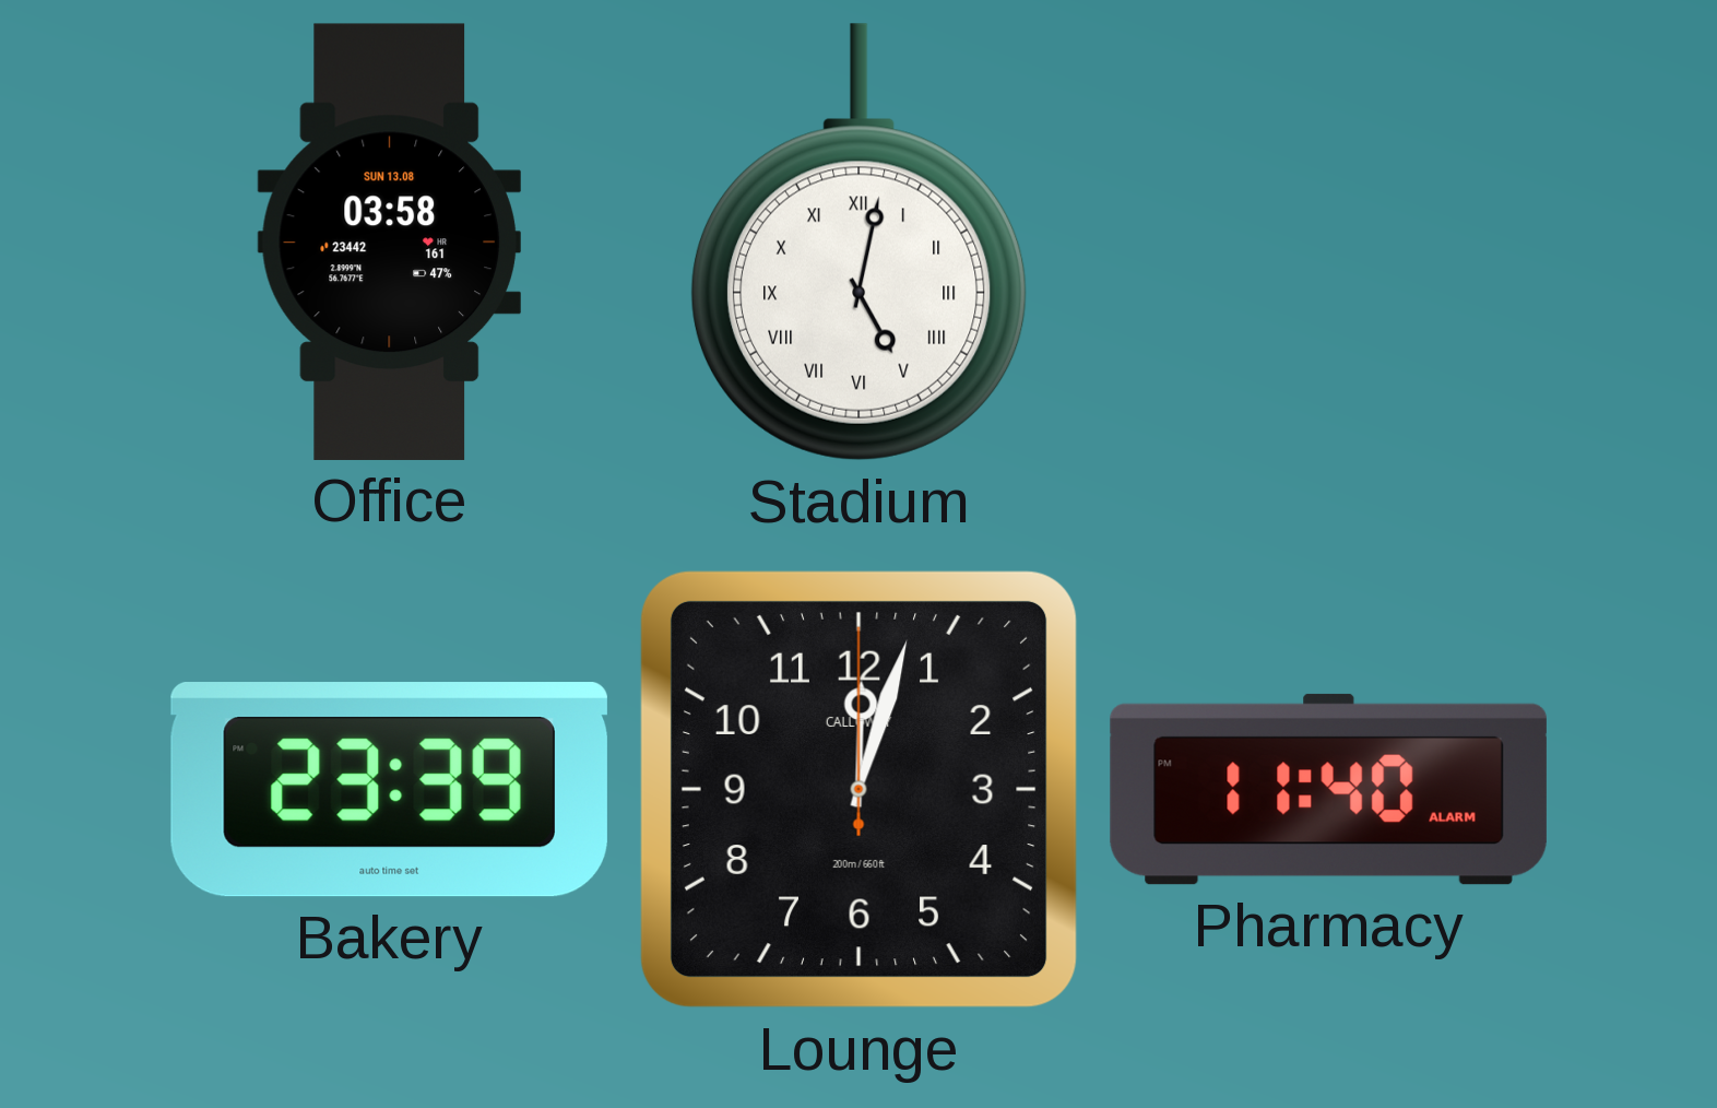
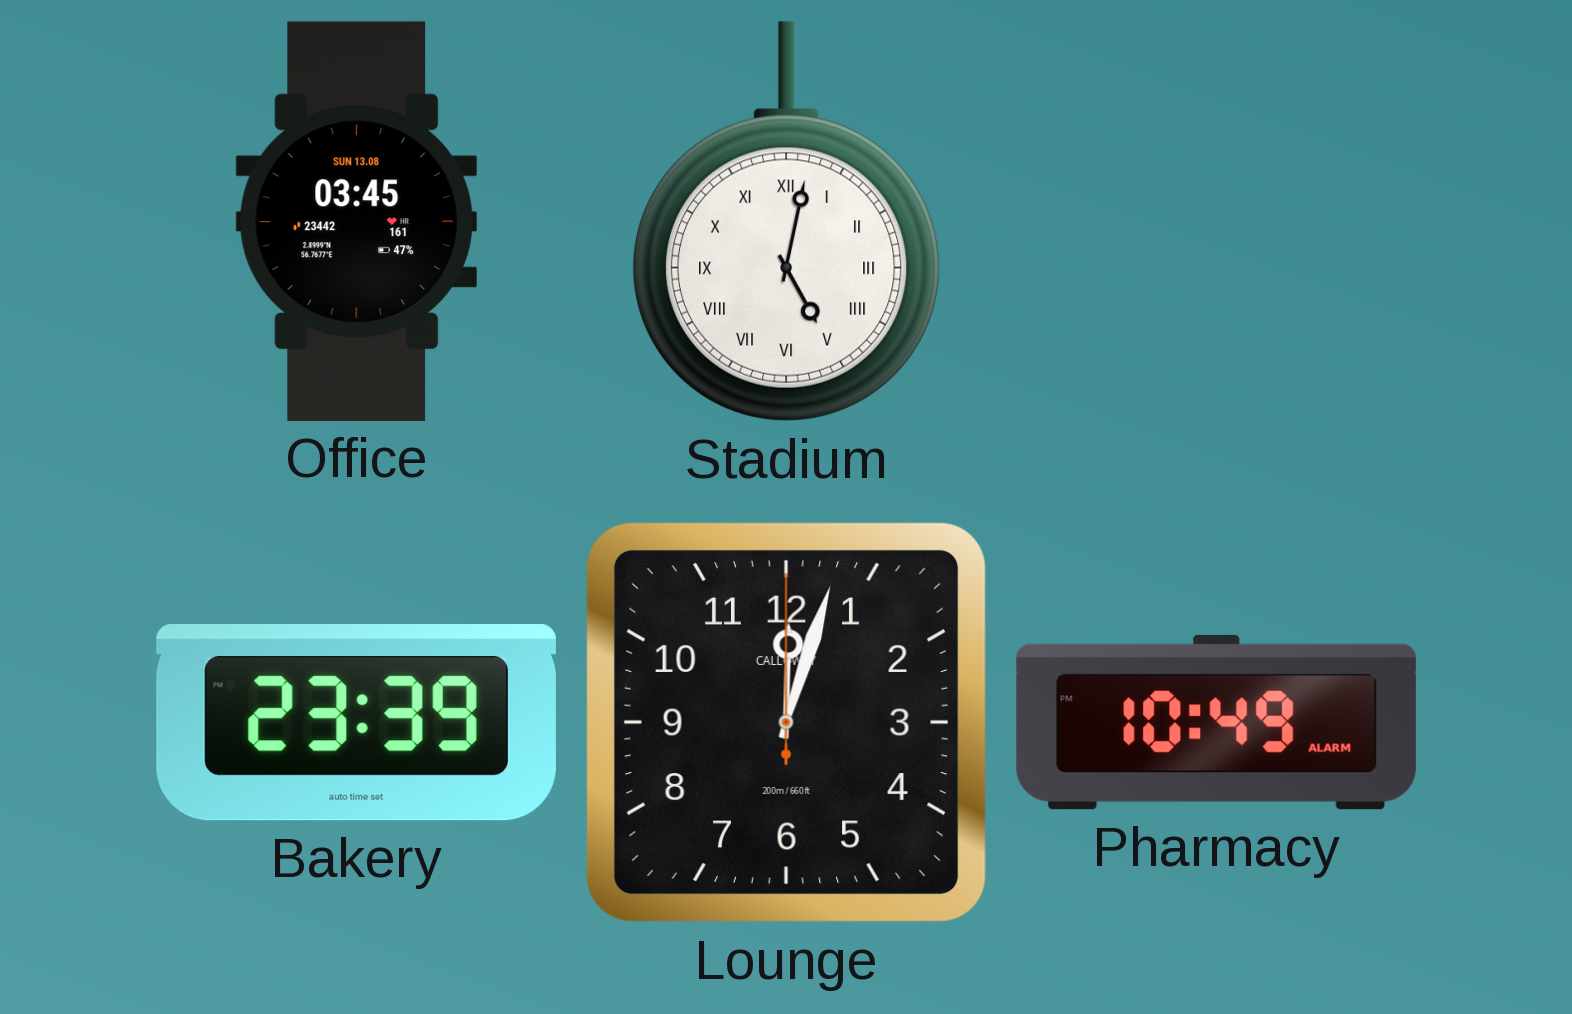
Office: 03:58 -> 03:45 (356, 221)
Pharmacy: 11:40 -> 10:49 (1216, 722)
